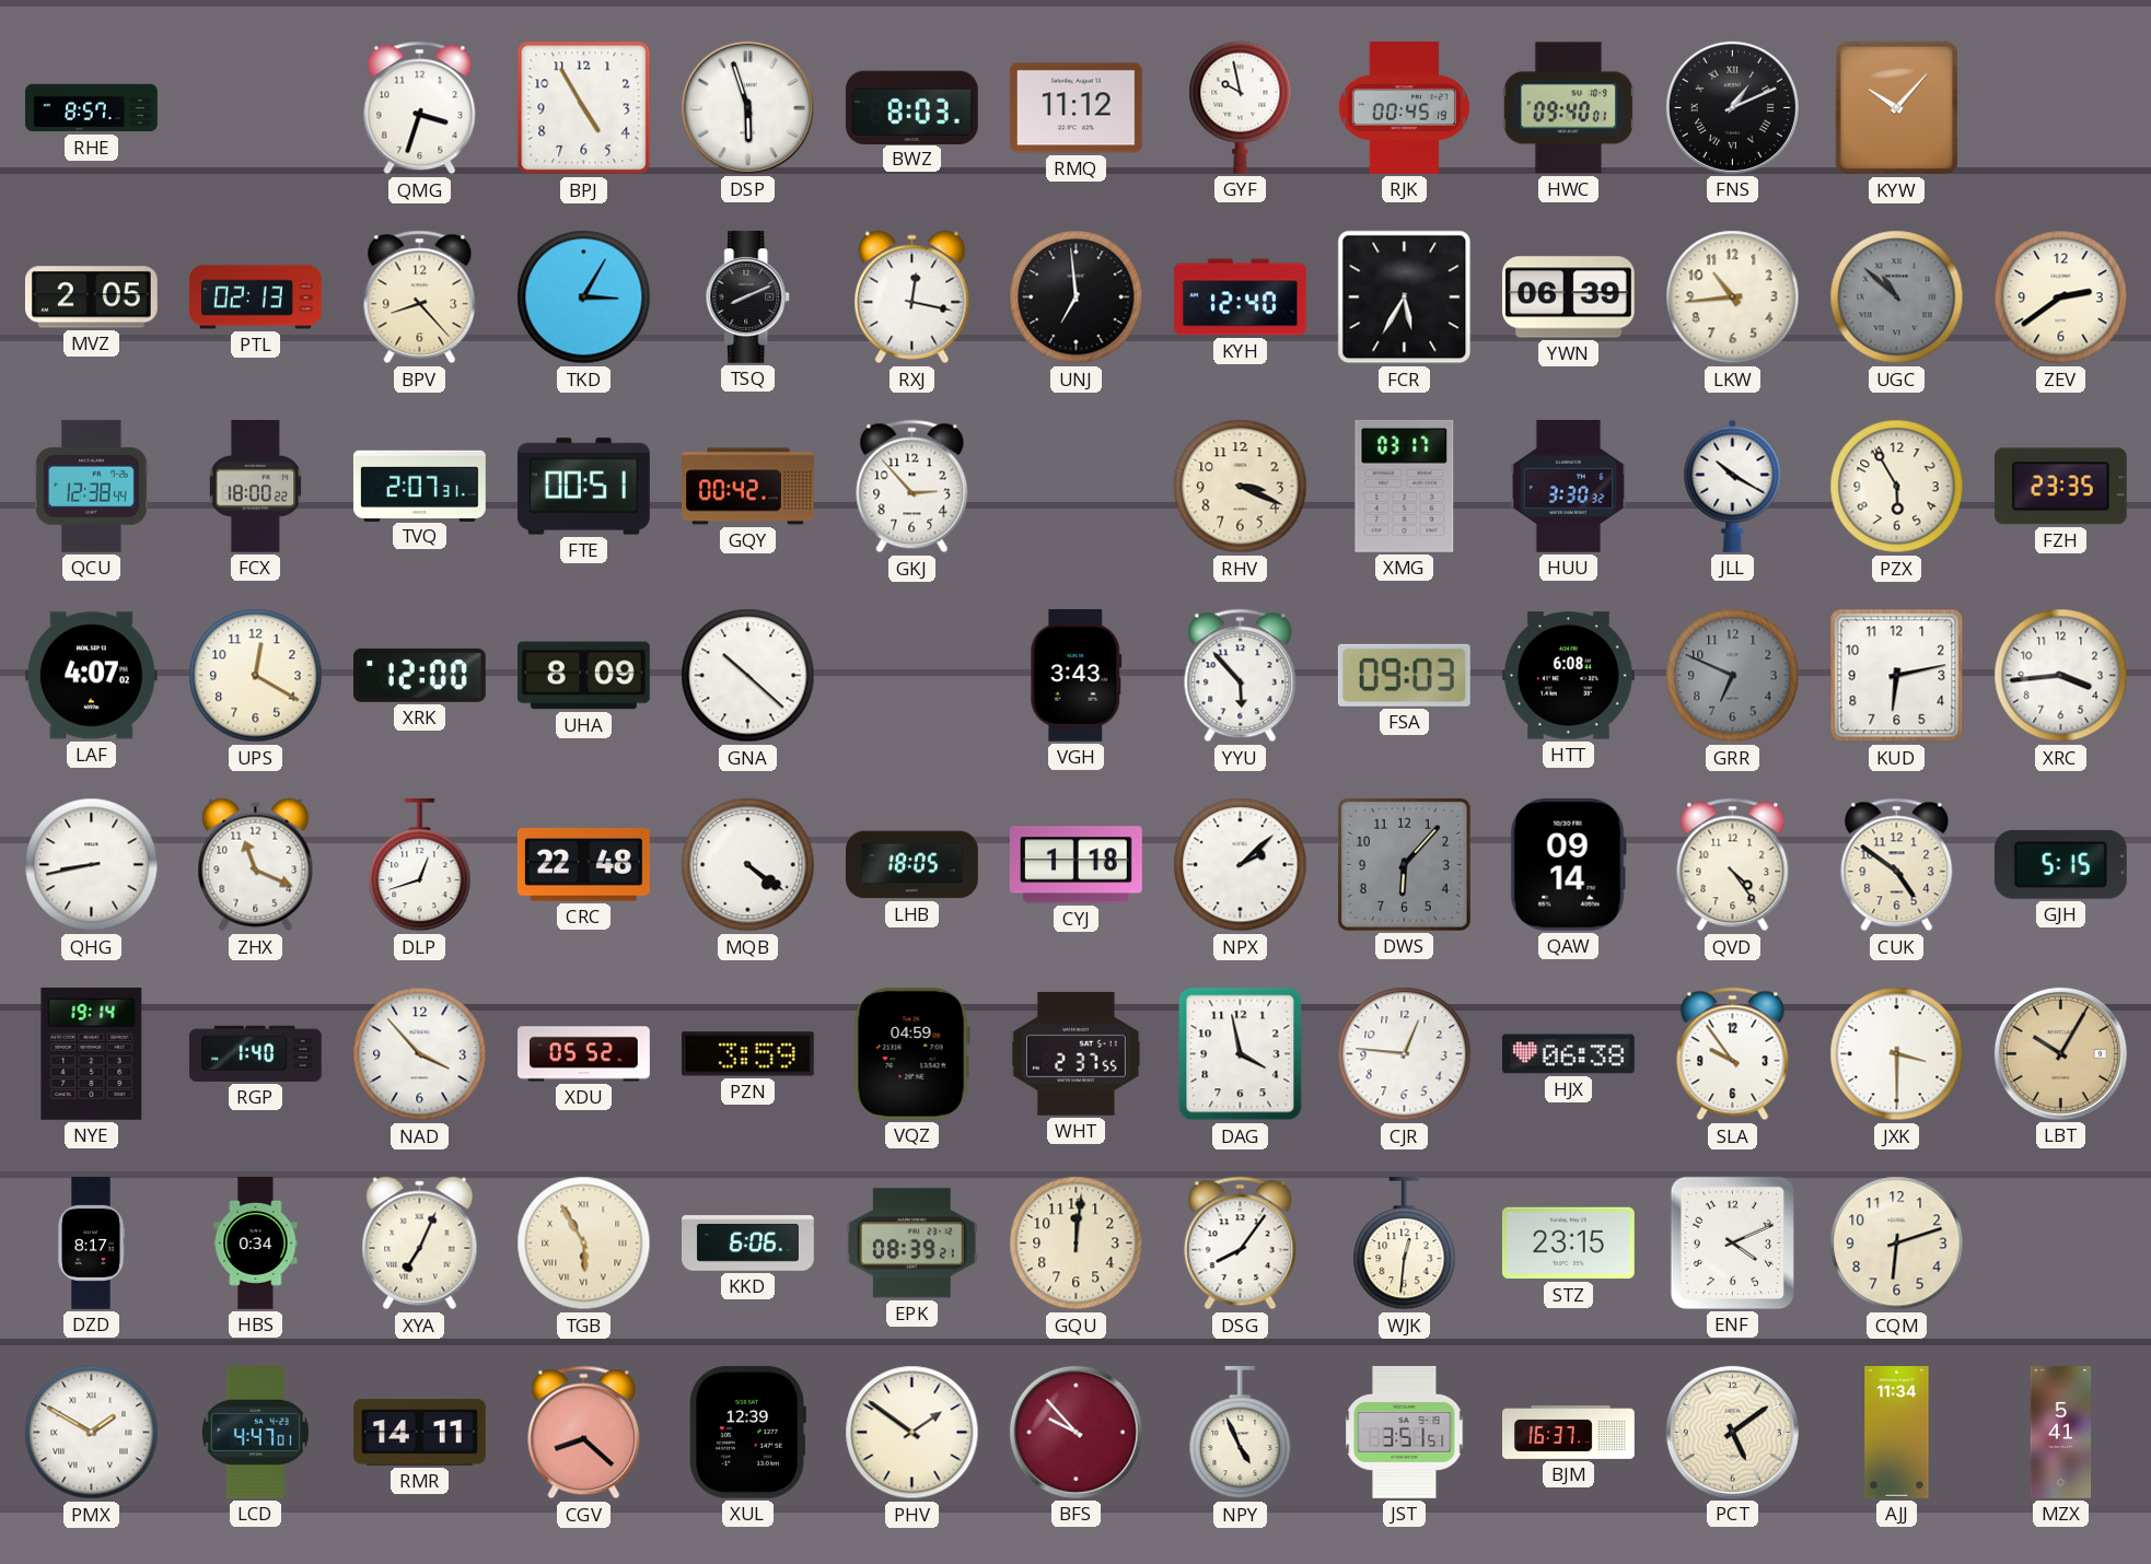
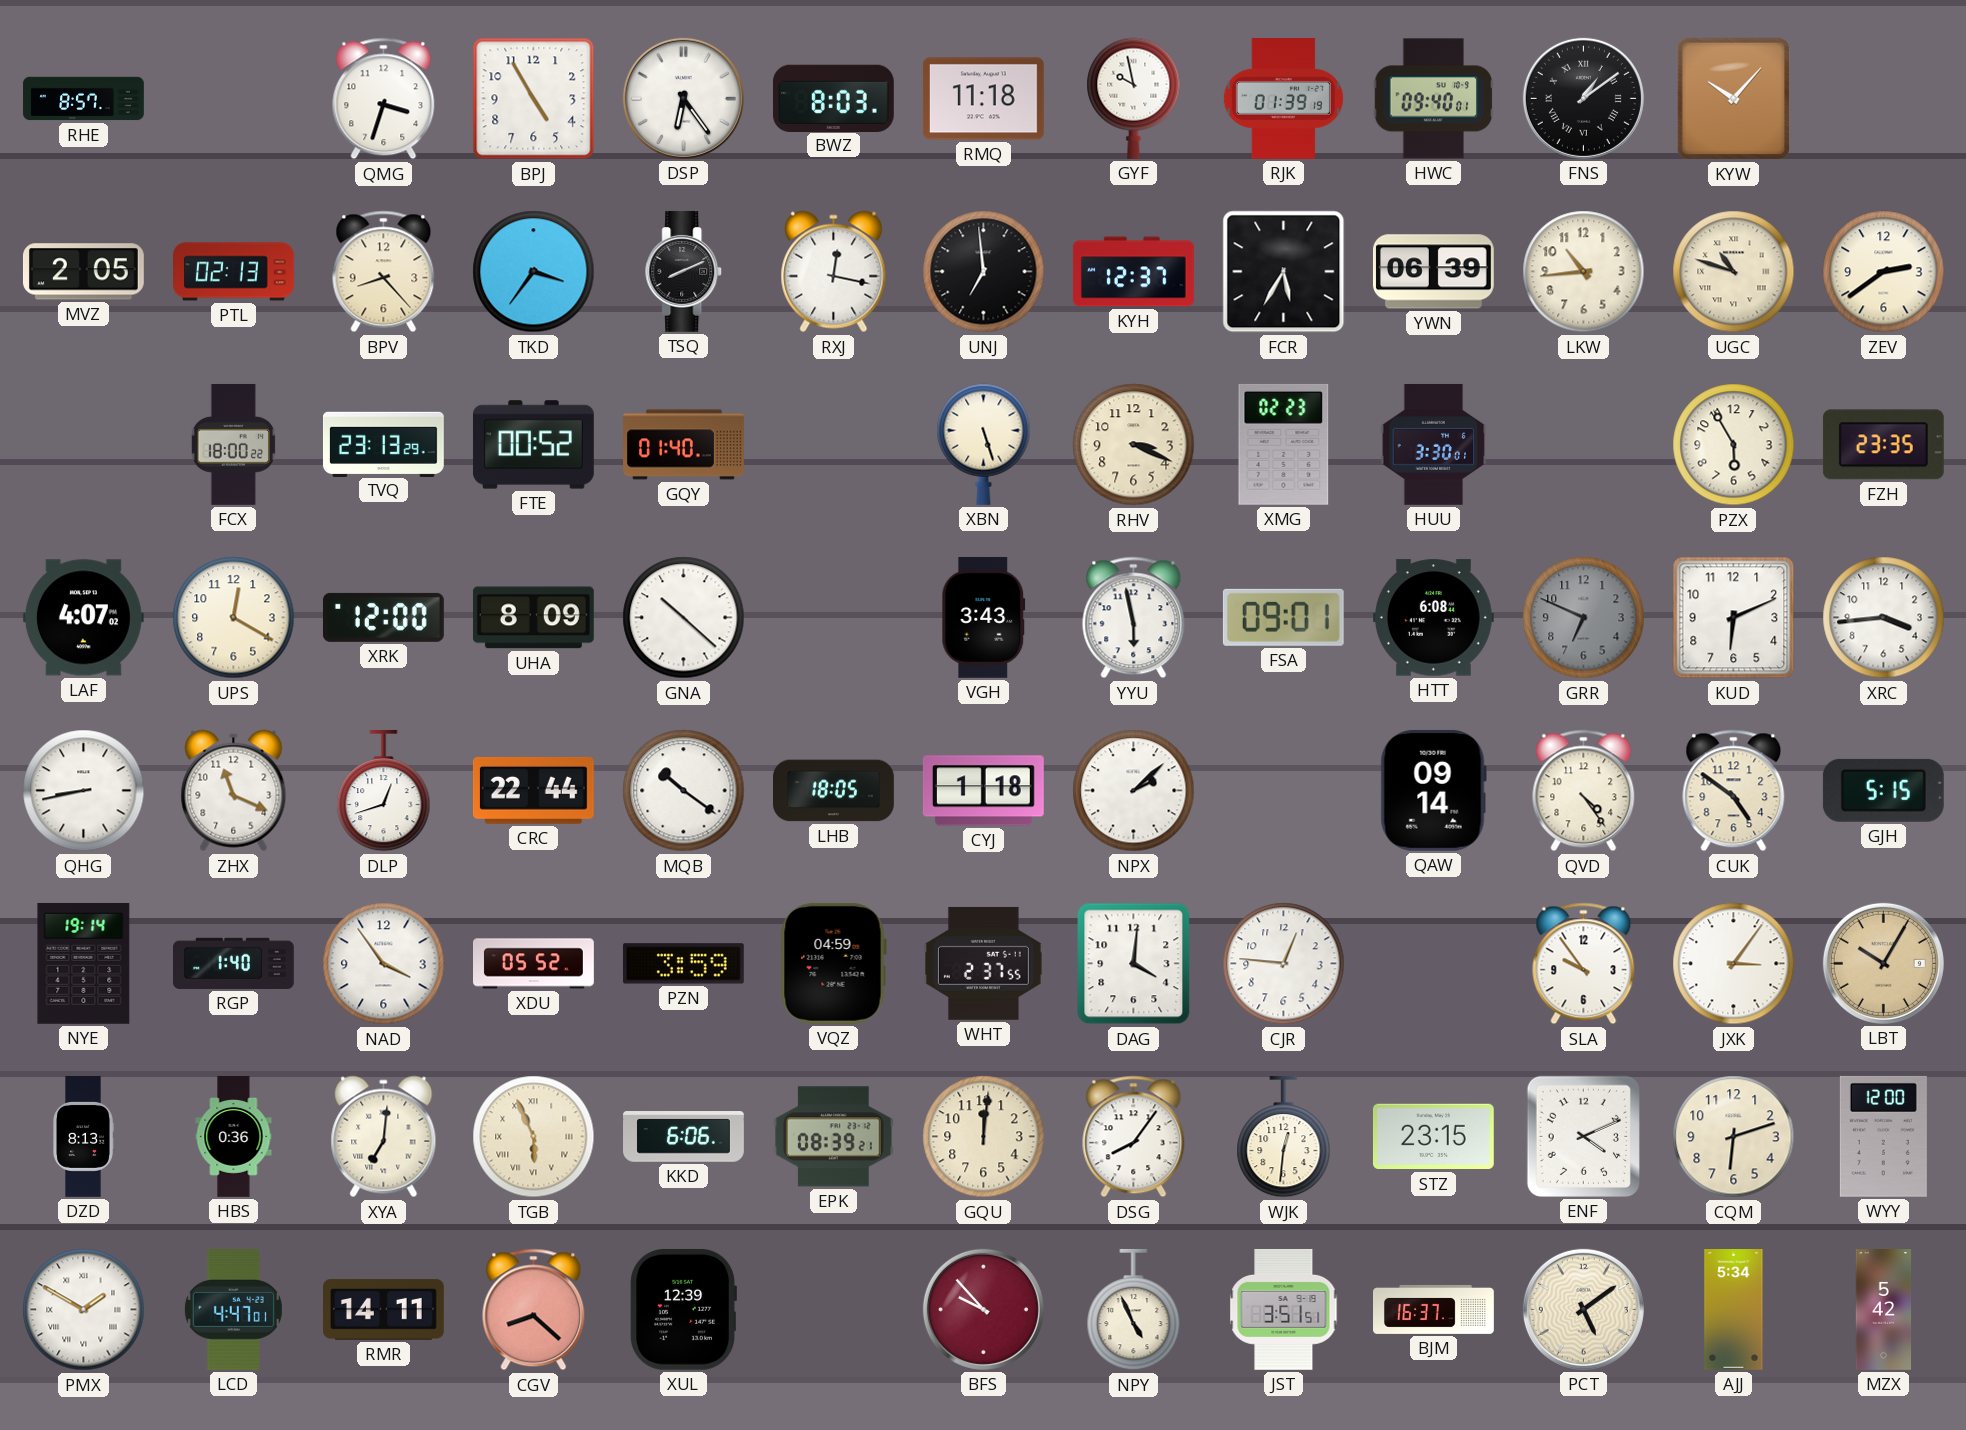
DSP: 5:57 -> 6:24 (683, 98)
RMQ: 11:12 -> 11:18 (983, 99)
RJK: 00:45 -> 01:39 (1283, 98)
FNS: 1:11 -> 1:09 (1583, 98)
TKD: 3:05 -> 3:36 (534, 272)
KYH: 12:40 -> 12:37 (1133, 272)
UGC: 10:52 -> 10:48 (1734, 272)
UGC dial: grey -> cream (1734, 272)
QCU: 12:38 -> none (91, 486)
TVQ: 2:07 -> 23:13 (383, 444)
FTE: 00:51 -> 00:52 (533, 445)
GQY: 00:42 -> 01:40 (684, 445)
GKJ: 2:53 -> none (912, 487)
XBN: none -> 5:27 (984, 444)
XMG: 03:17 -> 02:23 (1284, 444)
HUU: 3:30:32 -> 3:30:01 (1434, 444)
JLL: 10:20 -> none (1733, 486)
YYU: 5:53 -> 5:58 (1134, 618)
FSA: 09:03 -> 09:01 (1283, 617)
KUD: 6:13 -> 6:11 (1734, 618)
CRC: 22:48 -> 22:44 (533, 790)
MQB: 4:21 -> 10:21 (684, 791)
DWS: 6:07 -> none (1404, 864)
NAD: 3:53 -> 3:54 (384, 964)
DAG: 3:58 -> 4:01 (1134, 964)
HJX: 06:38 -> none (1568, 1054)
JXK: 3:30 -> 3:06 (1734, 964)
DZD: 8:17 -> 8:13 (83, 1137)
HBS: 0:34 -> 0:36 (234, 1137)
XYA: 7:04 -> 7:01 (384, 1137)
TGB: 5:55 -> 5:56 (534, 1137)
WYY: none -> 12:00 (1883, 1136)
PHV: 1:51 -> none (912, 1433)
AJJ: 11:34 -> 5:34 (1734, 1310)
MZX: 5:41 -> 5:42 (1884, 1310)
